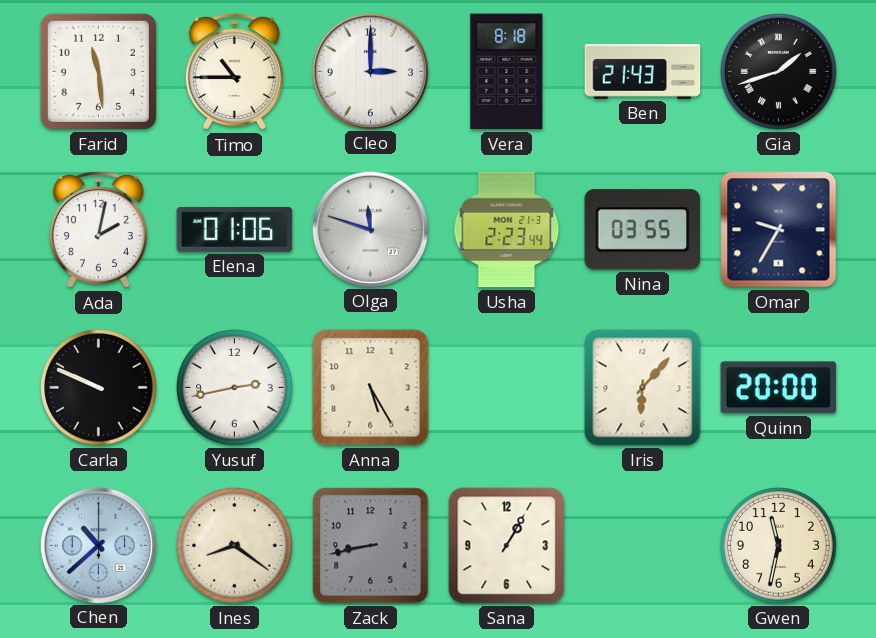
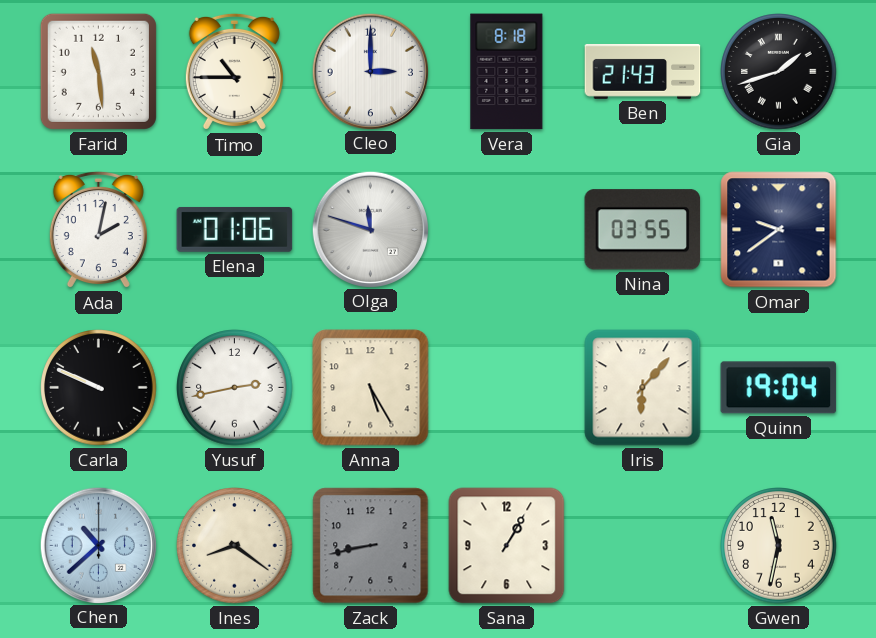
Usha: 2:23 -> none (507, 230)
Omar: 9:35 -> 9:39 (779, 230)
Quinn: 20:00 -> 19:04 (779, 388)
